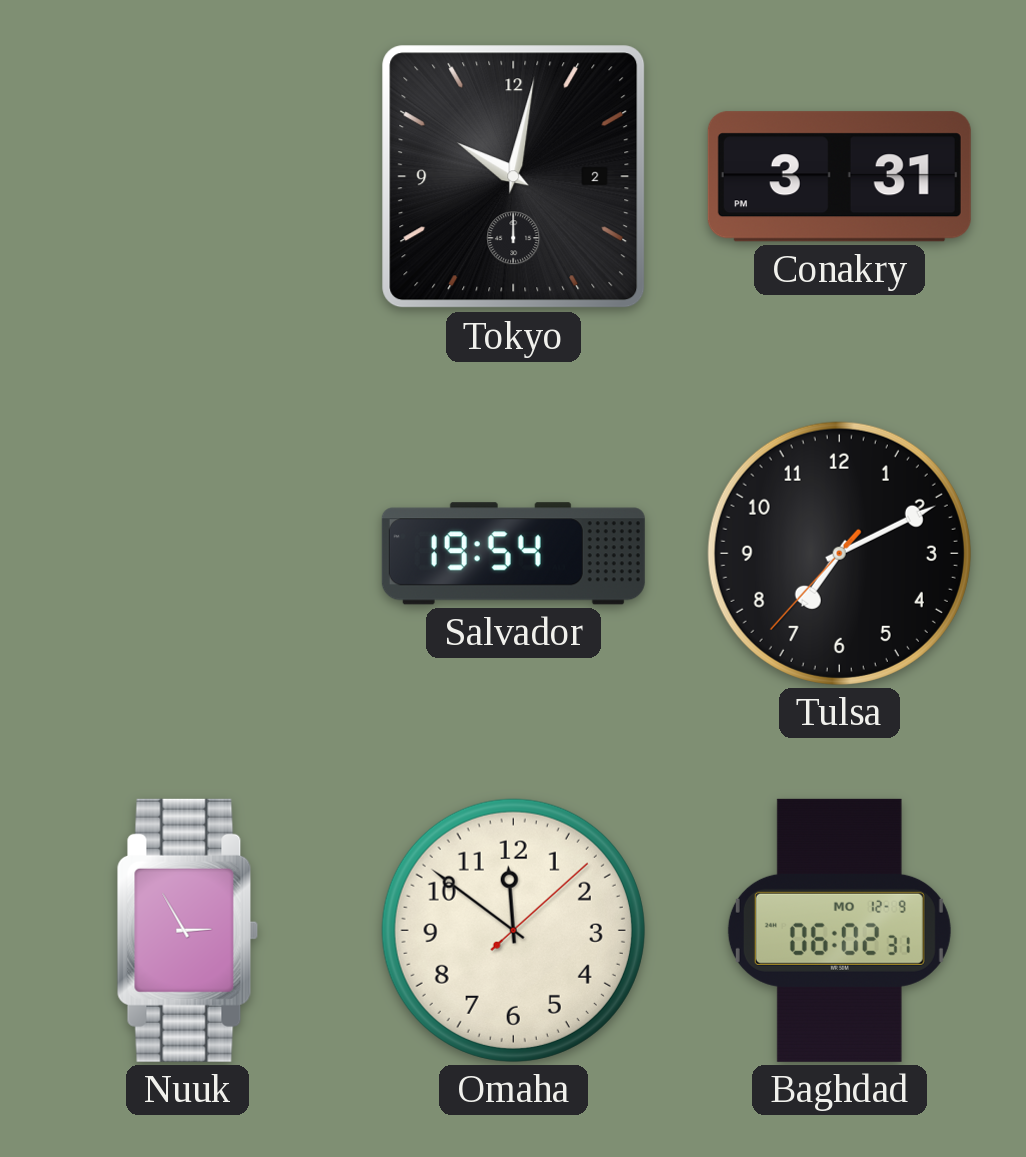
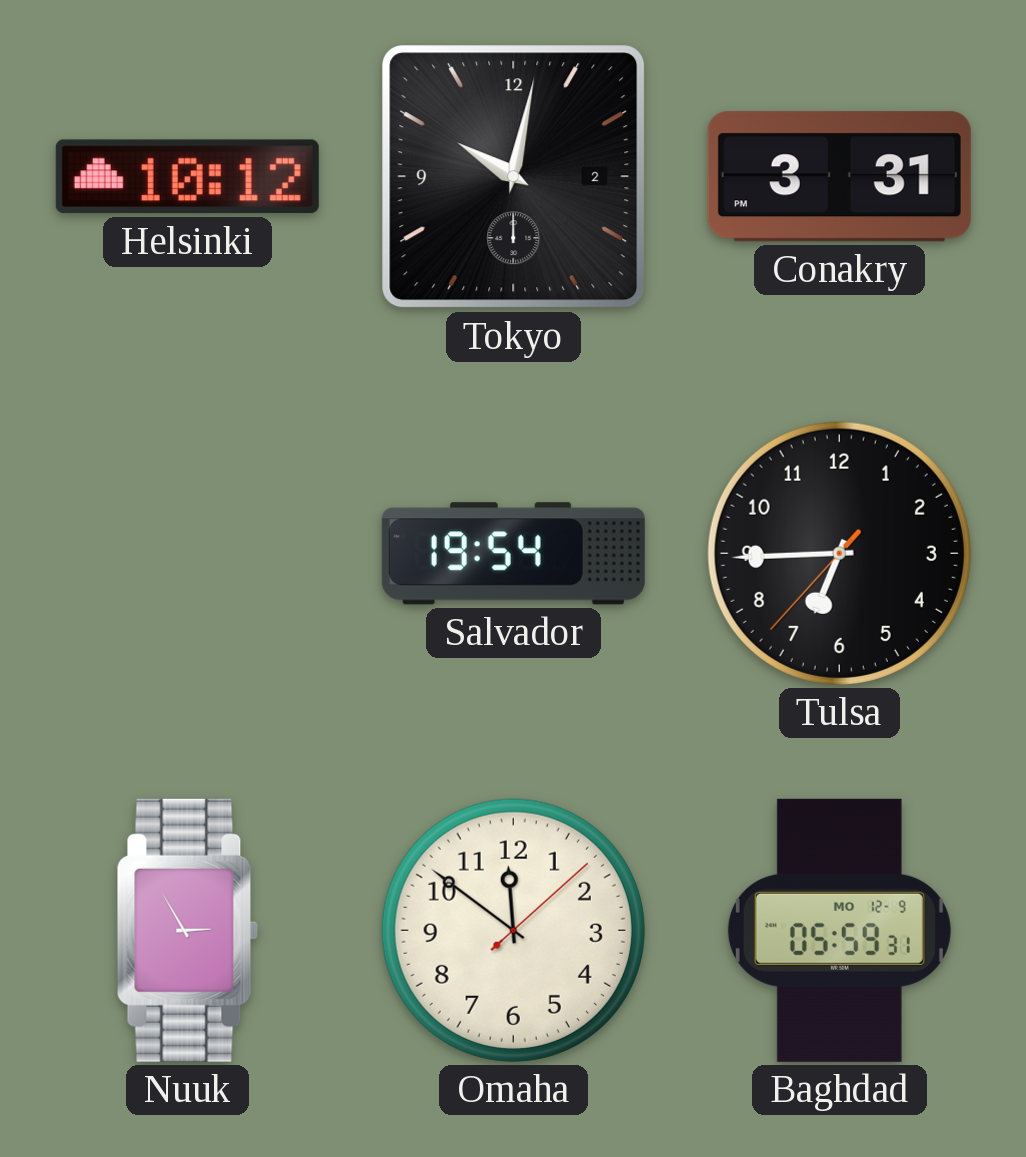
Helsinki: none -> 10:12 (187, 177)
Tulsa: 7:10 -> 6:44 (839, 553)
Baghdad: 06:02 -> 05:59 (839, 930)
